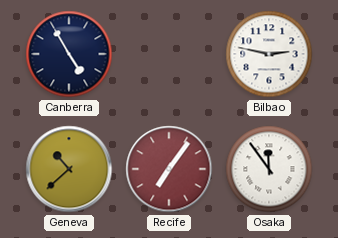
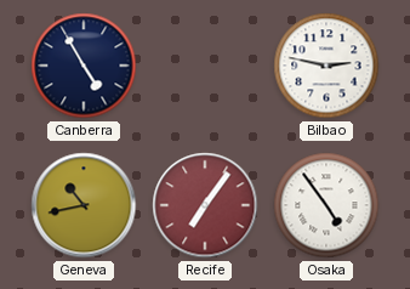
Geneva: 10:38 -> 10:43 (84, 205)
Osaka: 11:54 -> 4:54 (326, 205)
